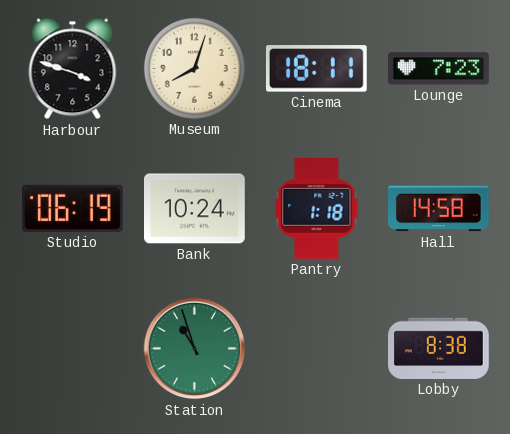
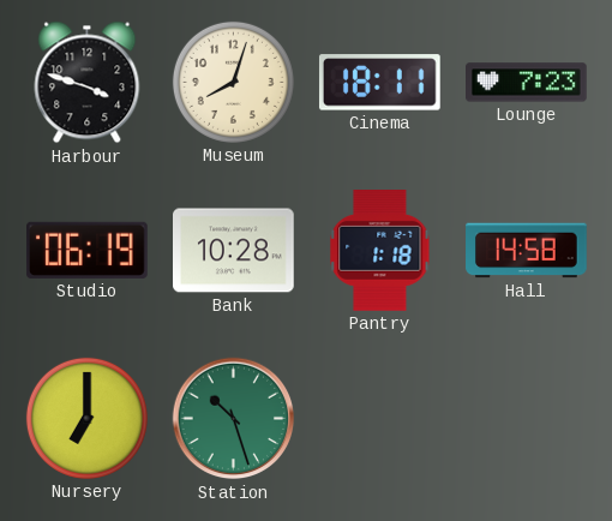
Bank: 10:24 -> 10:28 (234, 251)
Nursery: none -> 7:00 (86, 418)
Station: 10:57 -> 10:27 (234, 419)
Lobby: 8:38 -> none (439, 348)
